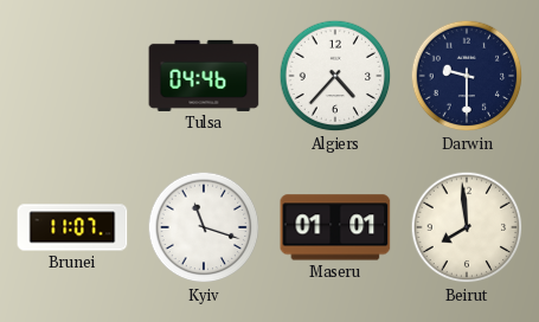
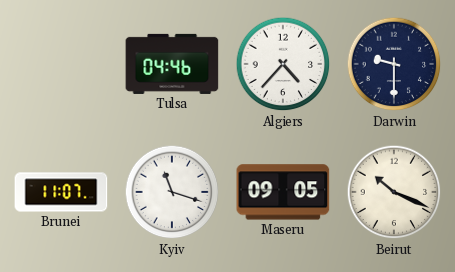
Maseru: 01:01 -> 09:05 (283, 192)
Beirut: 7:59 -> 10:19 (394, 192)
